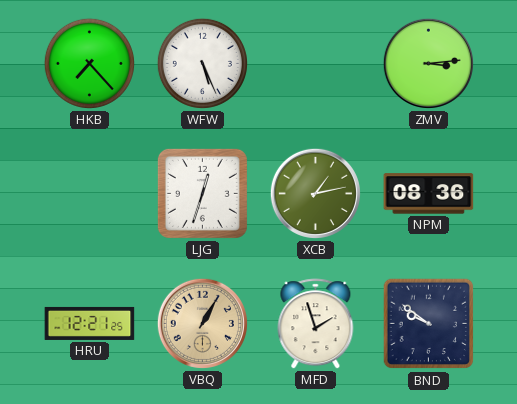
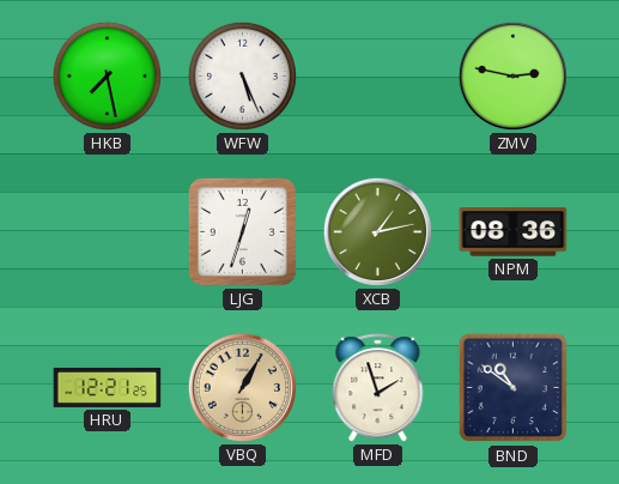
HKB: 7:23 -> 7:28 (107, 75)
ZMV: 3:14 -> 2:47 (512, 75)
BND: 9:51 -> 10:51 (514, 388)
